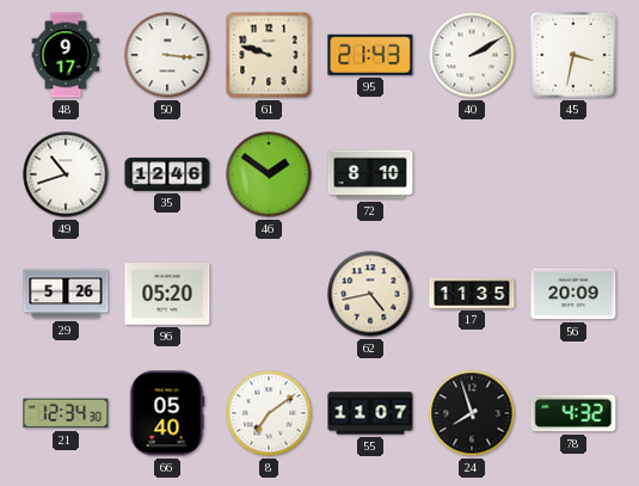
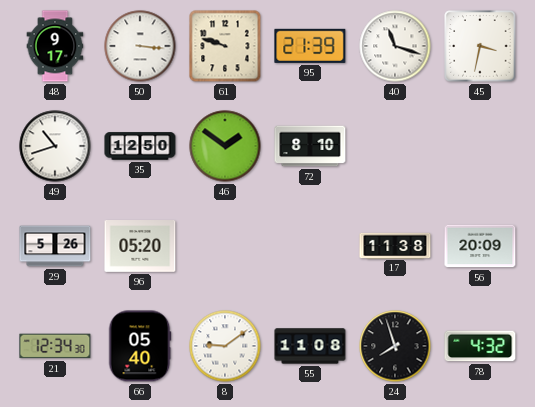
95: 21:43 -> 21:39 (310, 46)
40: 2:10 -> 11:18 (395, 46)
35: 12:46 -> 12:50 (140, 146)
62: 4:43 -> none (370, 294)
17: 11:35 -> 11:38 (395, 245)
8: 7:09 -> 9:09 (225, 346)
55: 11:07 -> 11:08 (310, 346)
